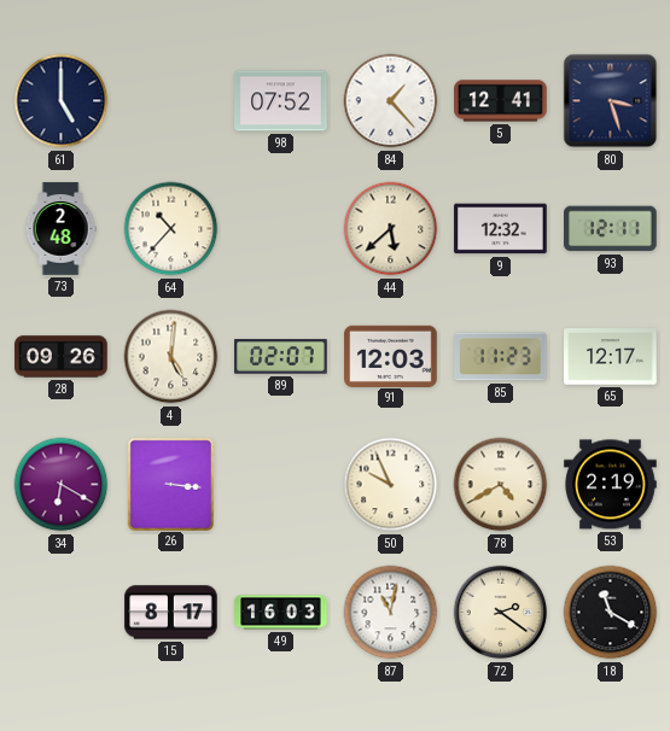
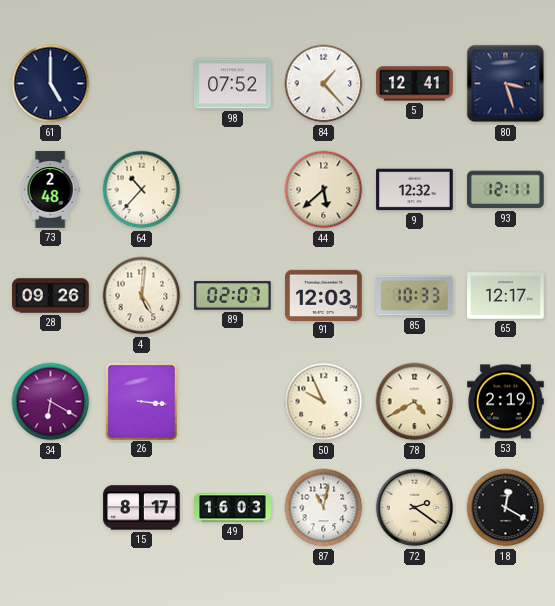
85: 11:23 -> 10:33 (415, 296)
18: 11:20 -> 12:20 (506, 508)
